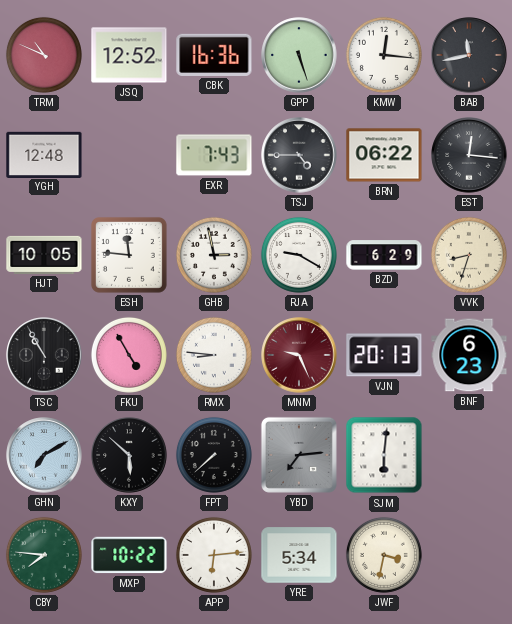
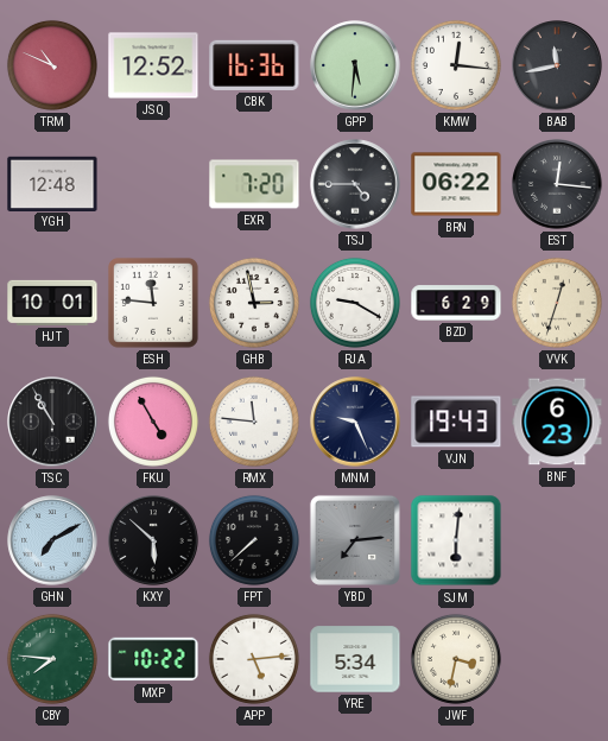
GPP: 5:27 -> 5:31 (355, 65)
EXR: 7:43 -> 7:20 (254, 184)
HJT: 10:05 -> 10:01 (52, 303)
VVK: 8:33 -> 12:33 (557, 303)
RMX: 8:46 -> 11:46 (254, 422)
MNM dial: burgundy -> navy (355, 422)
VJN: 20:13 -> 19:43 (456, 422)
APP: 6:14 -> 5:14 (254, 659)
